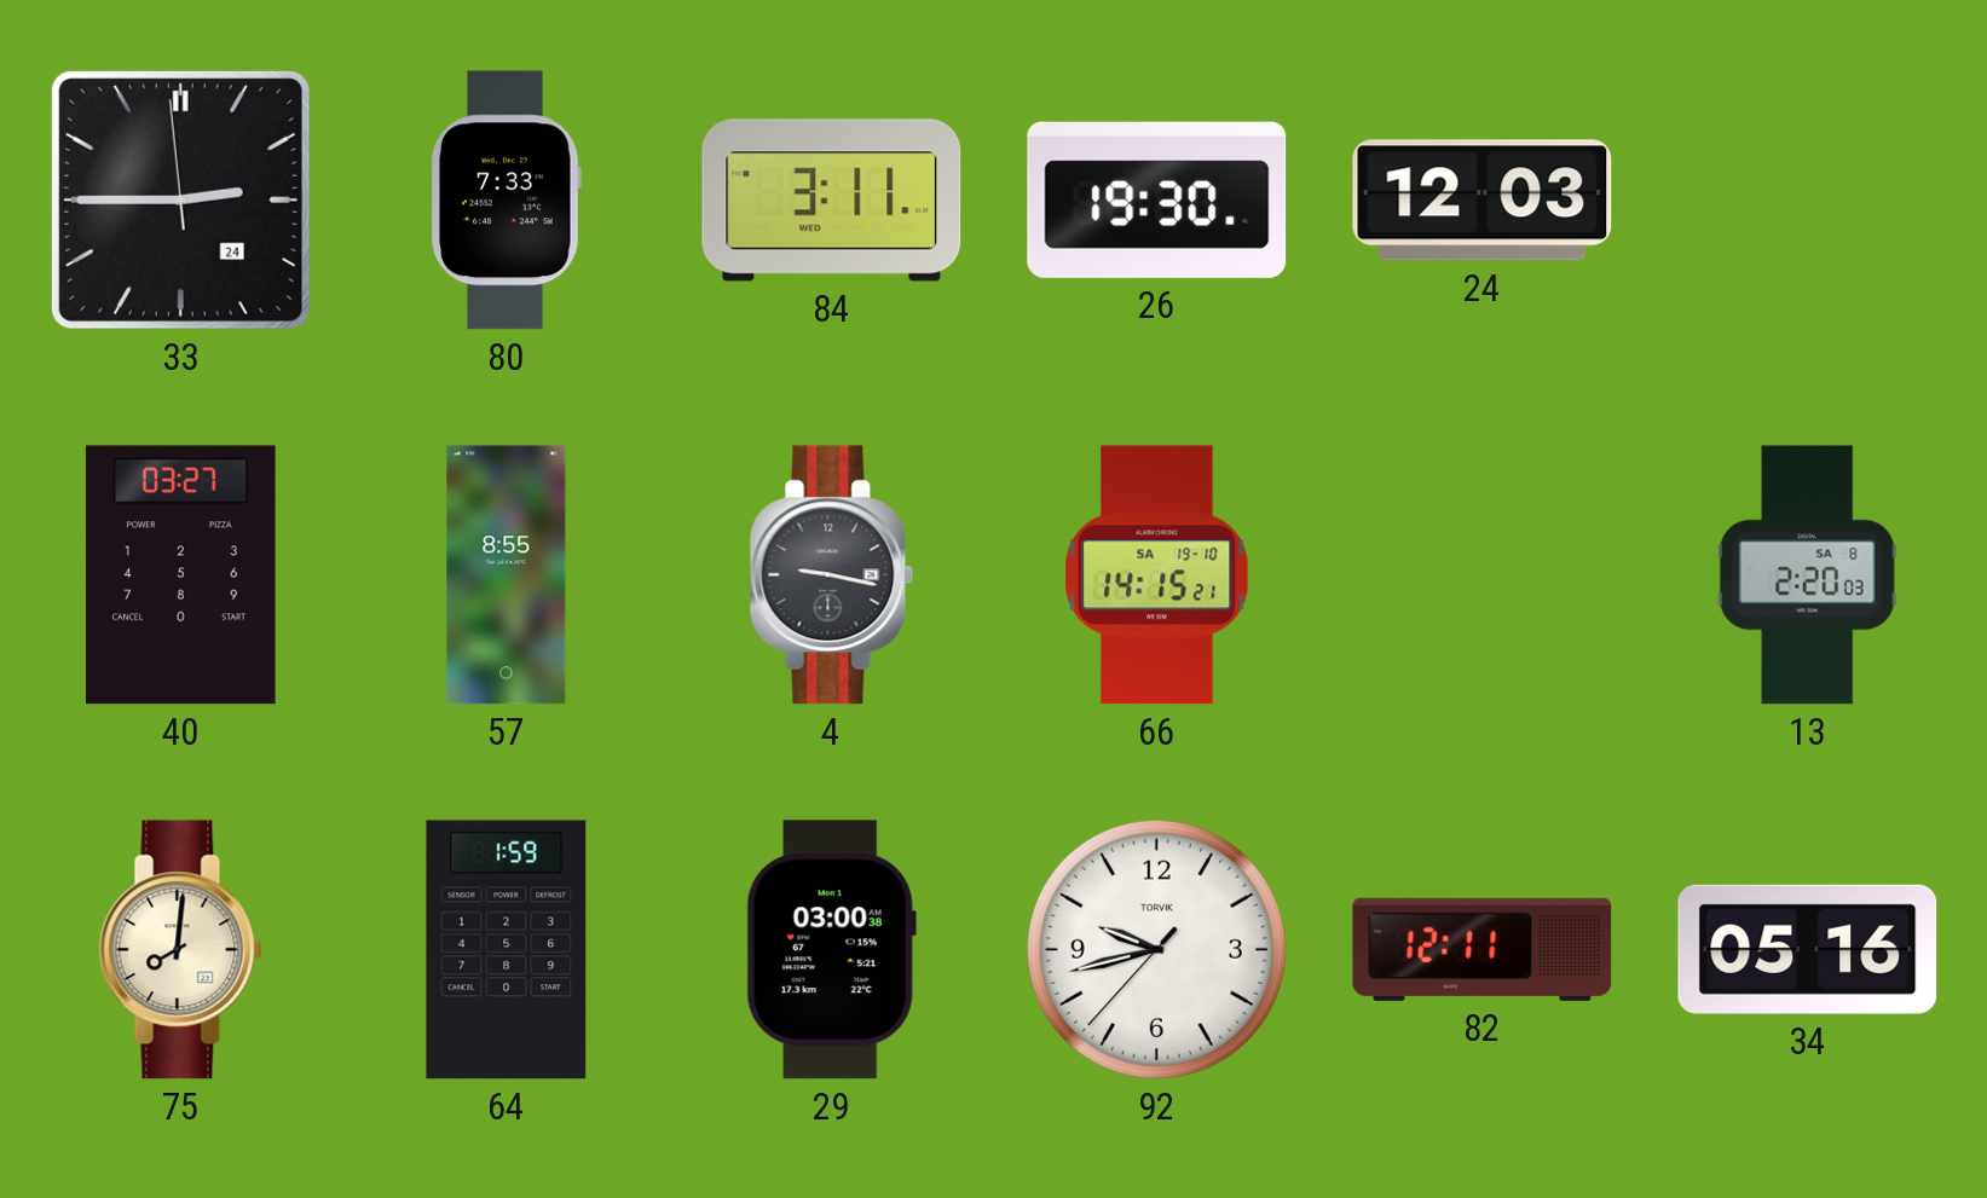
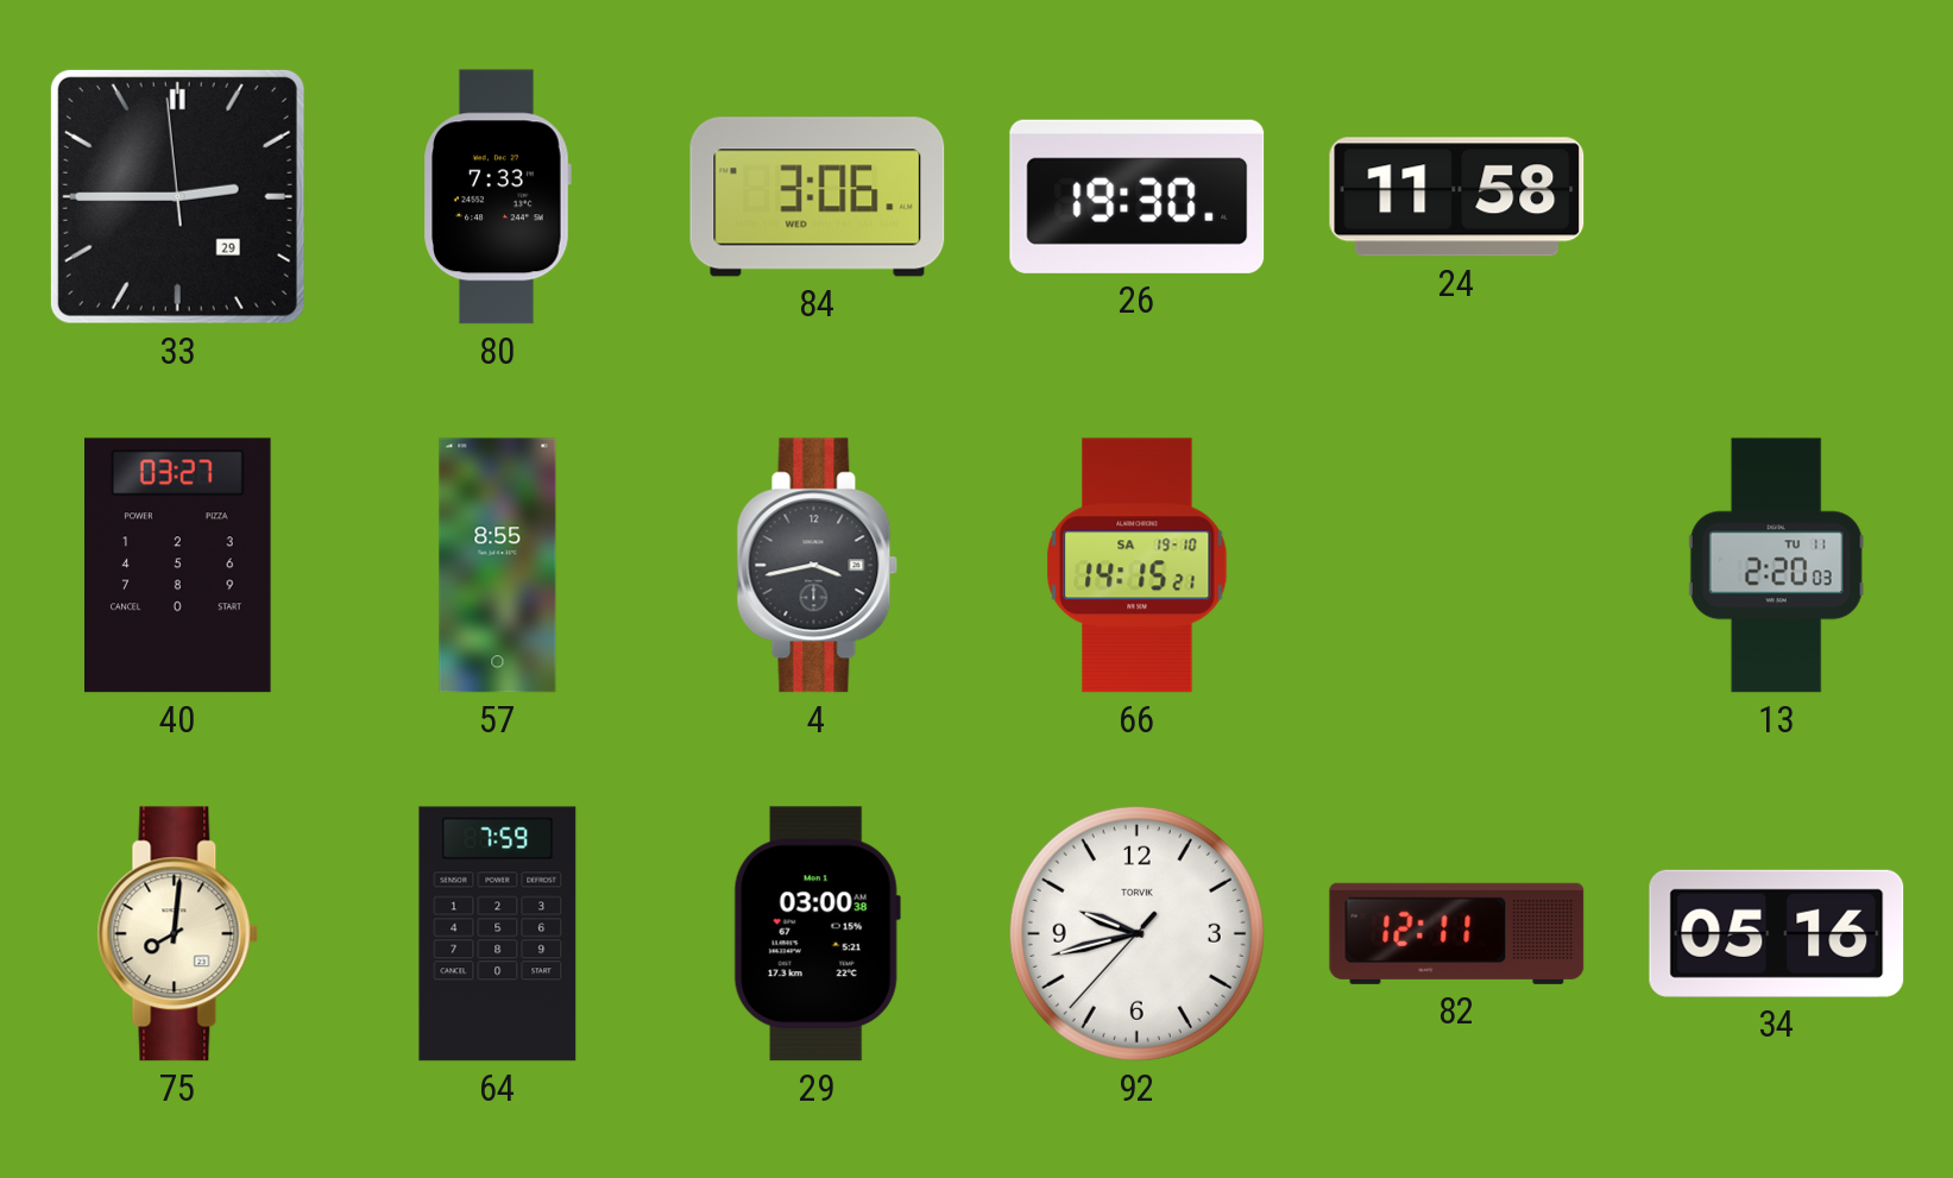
33 date: 24 -> 29 (177, 196)
84: 3:11 -> 3:06 (818, 197)
24: 12:03 -> 11:58 (1457, 197)
4: 9:17 -> 3:43 (818, 566)
13 date: SA 8 -> TU 11 (1776, 566)
64: 1:59 -> 7:59 (498, 934)
